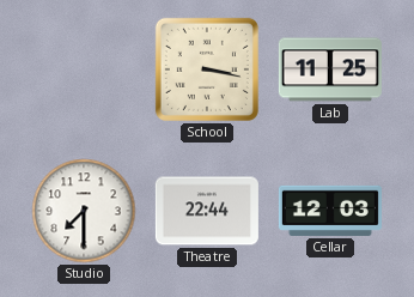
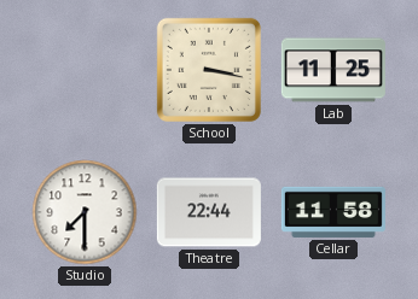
Cellar: 12:03 -> 11:58 (333, 212)
